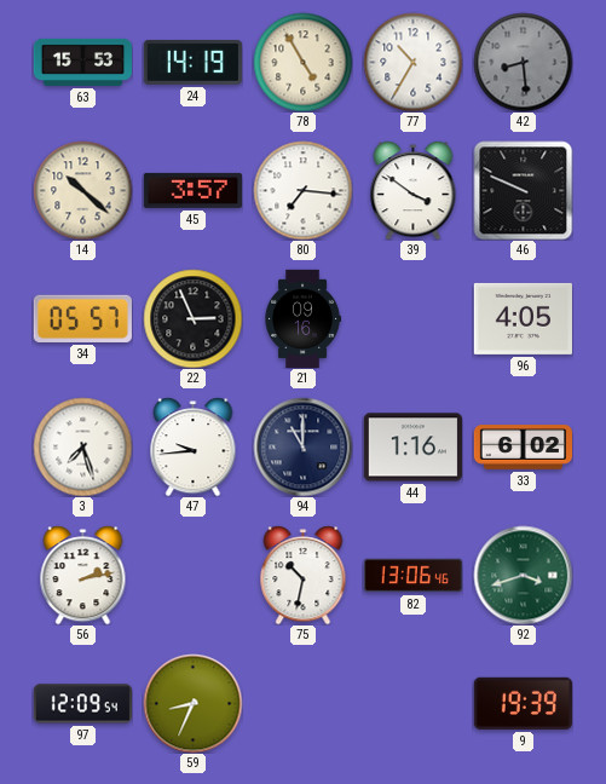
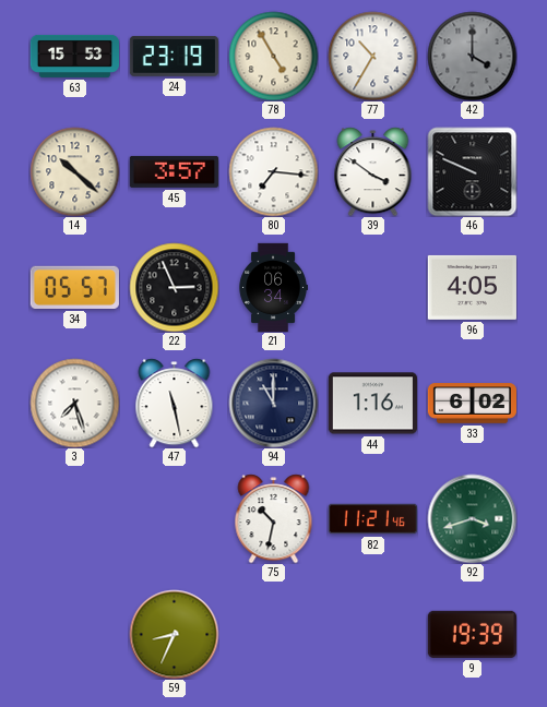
24: 14:19 -> 23:19 (174, 56)
42: 8:29 -> 4:00 (472, 56)
21: 09:16 -> 06:34 (273, 287)
47: 9:44 -> 11:28 (175, 403)
56: 2:13 -> none (83, 575)
82: 13:06 -> 11:21 (372, 519)
97: 12:09 -> none (82, 704)
